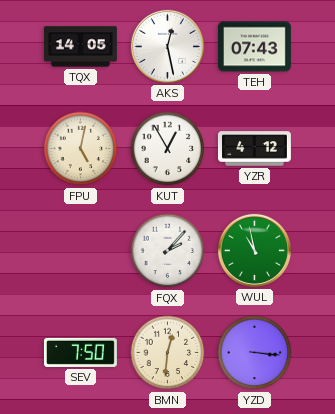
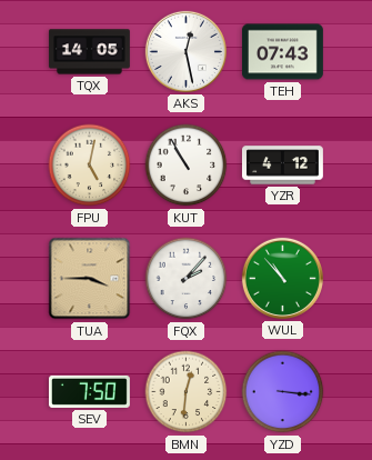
KUT: 12:55 -> 10:55 (187, 166)
TUA: none -> 3:45 (90, 279)
WUL: 10:58 -> 10:53 (282, 278)
